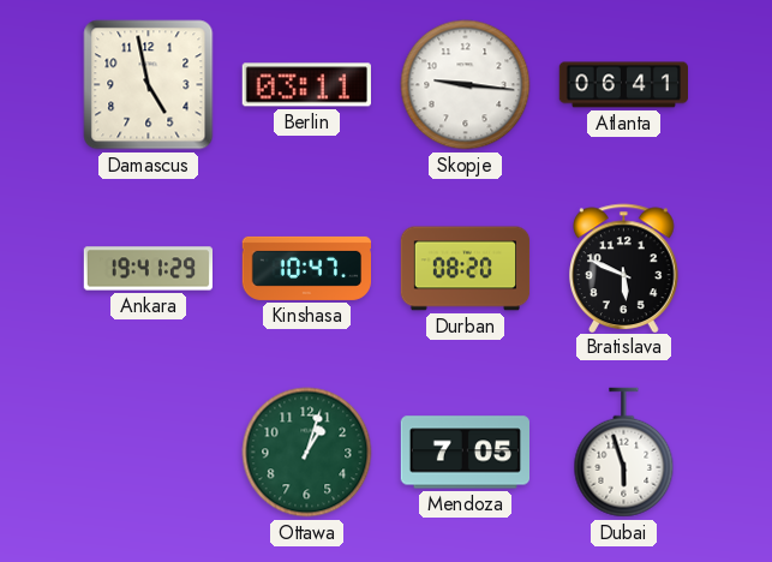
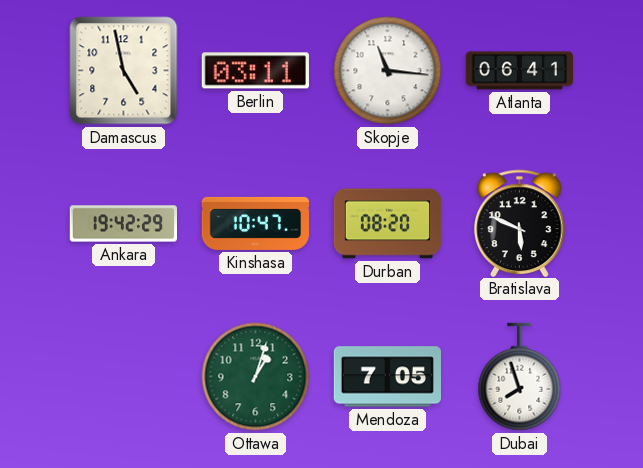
Skopje: 9:16 -> 11:16 (388, 71)
Ankara: 19:41 -> 19:42 (123, 224)
Dubai: 5:57 -> 7:57 (520, 377)
